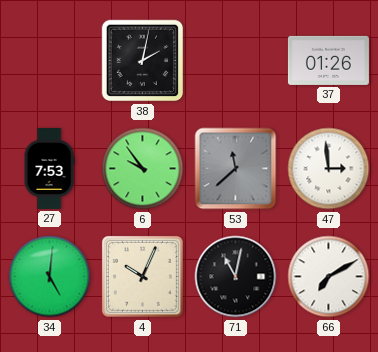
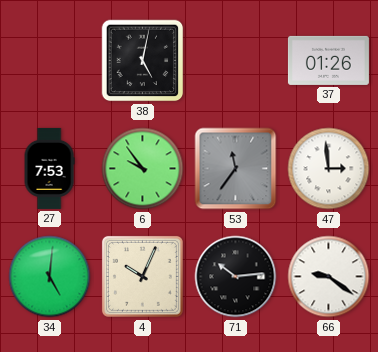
38: 2:02 -> 5:02 (143, 61)
53: 11:38 -> 11:36 (236, 169)
71: 11:02 -> 10:14 (236, 277)
66: 7:10 -> 9:21 (329, 277)
